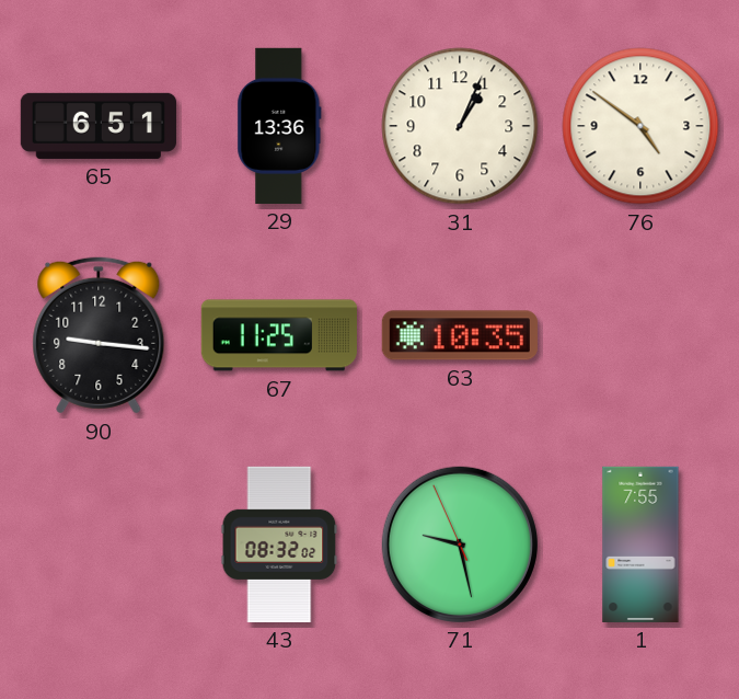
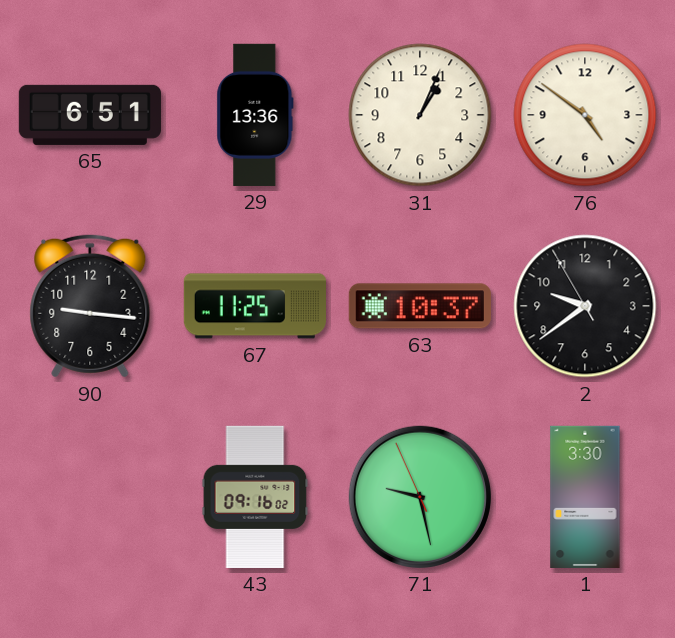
63: 10:35 -> 10:37 (420, 306)
2: none -> 9:38 (585, 306)
43: 08:32 -> 09:16 (255, 497)
1: 7:55 -> 3:30 (585, 497)
